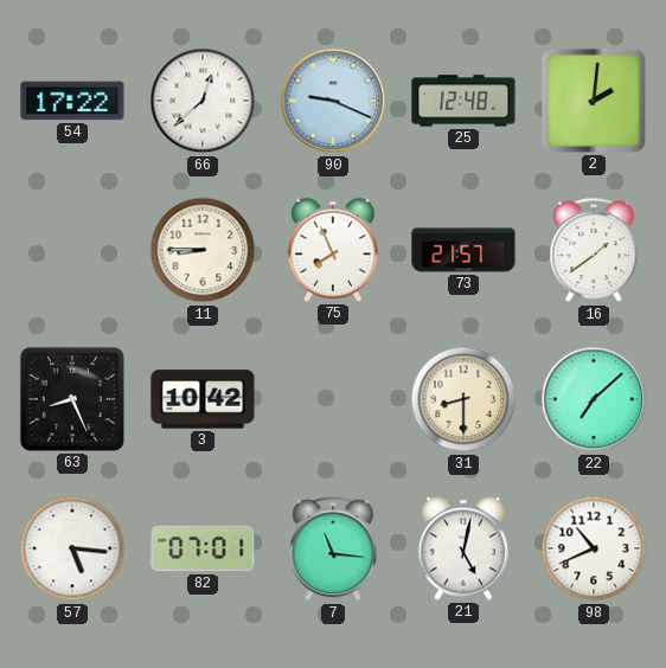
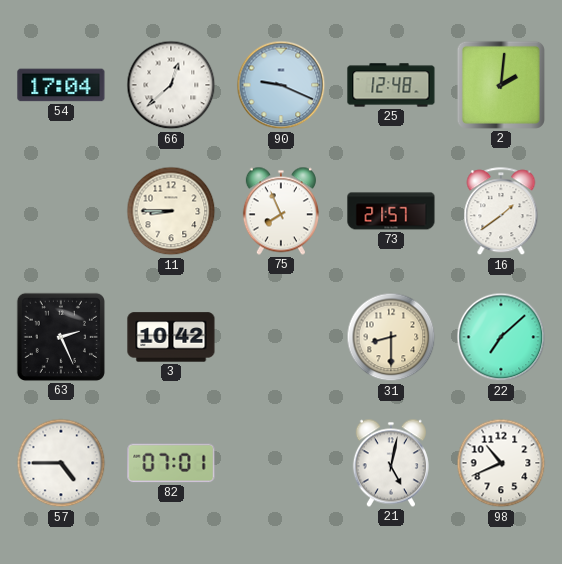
54: 17:22 -> 17:04 (61, 85)
63: 8:26 -> 2:26 (61, 337)
57: 5:16 -> 4:45 (61, 463)
7: 11:16 -> none (333, 550)
